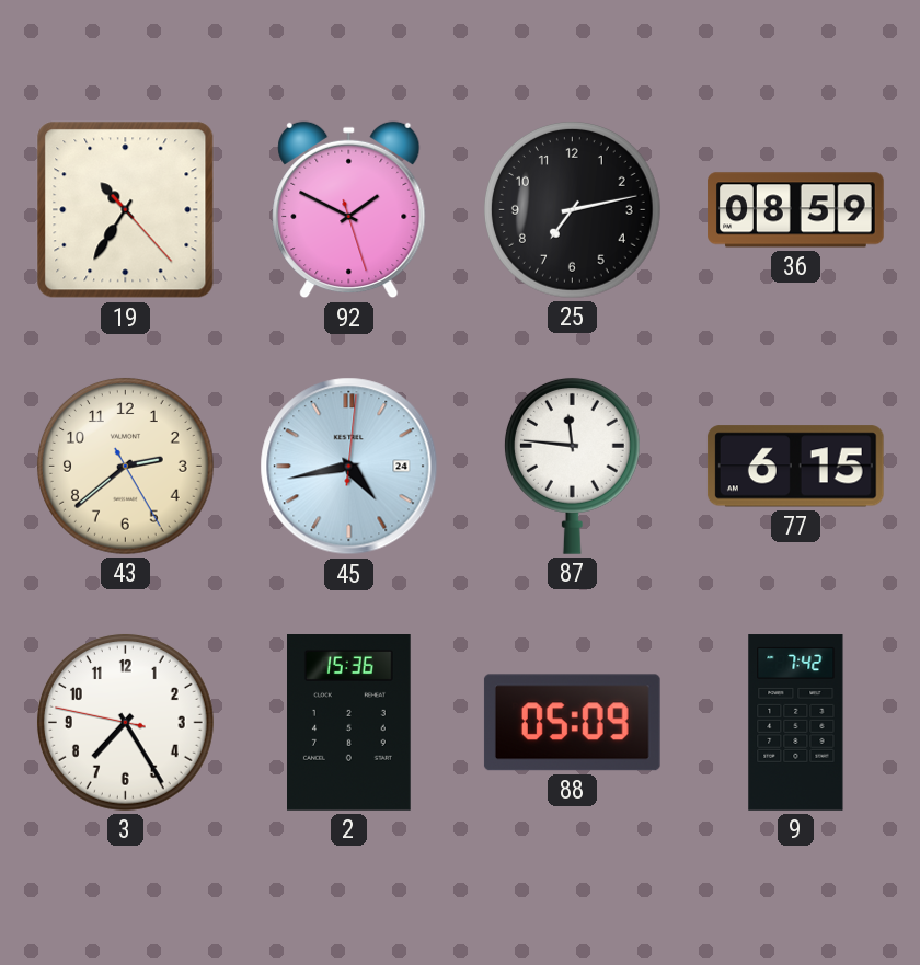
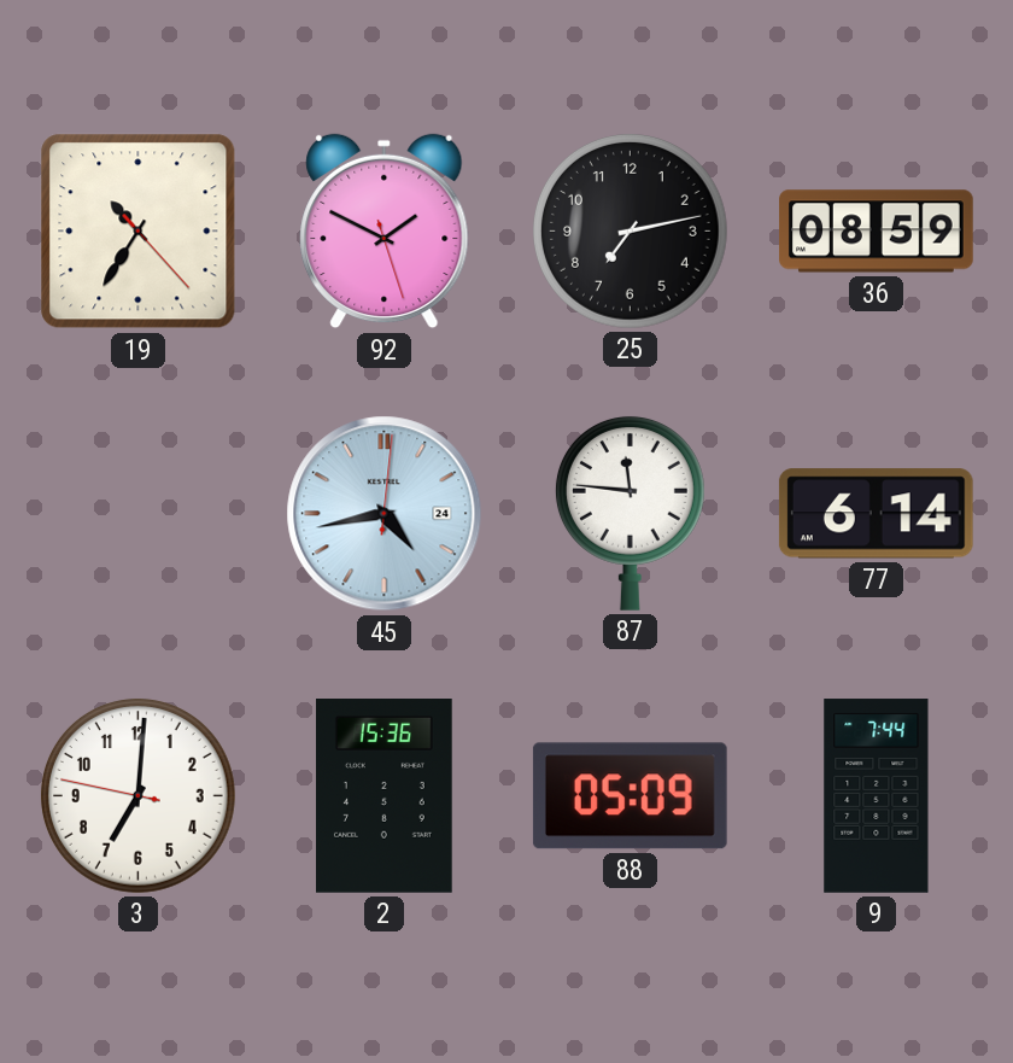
43: 2:38 -> none (125, 466)
77: 6:15 -> 6:14 (876, 514)
3: 7:24 -> 7:00 (137, 795)
9: 7:42 -> 7:44 (877, 796)
